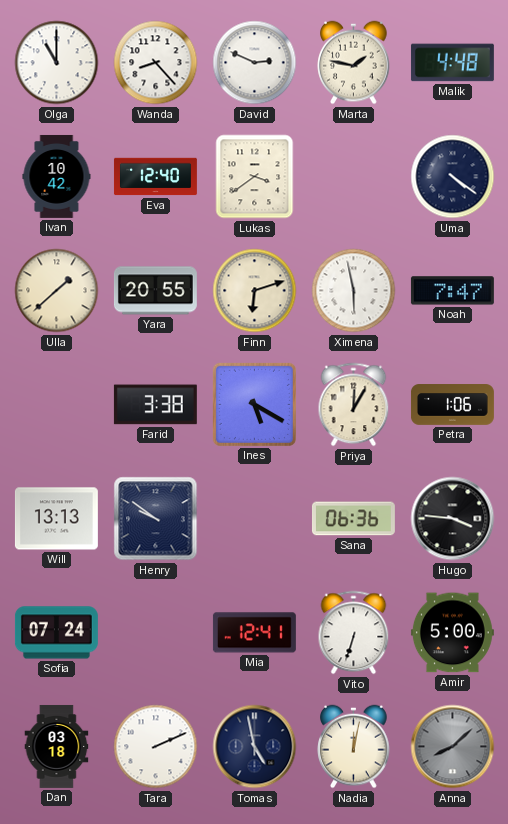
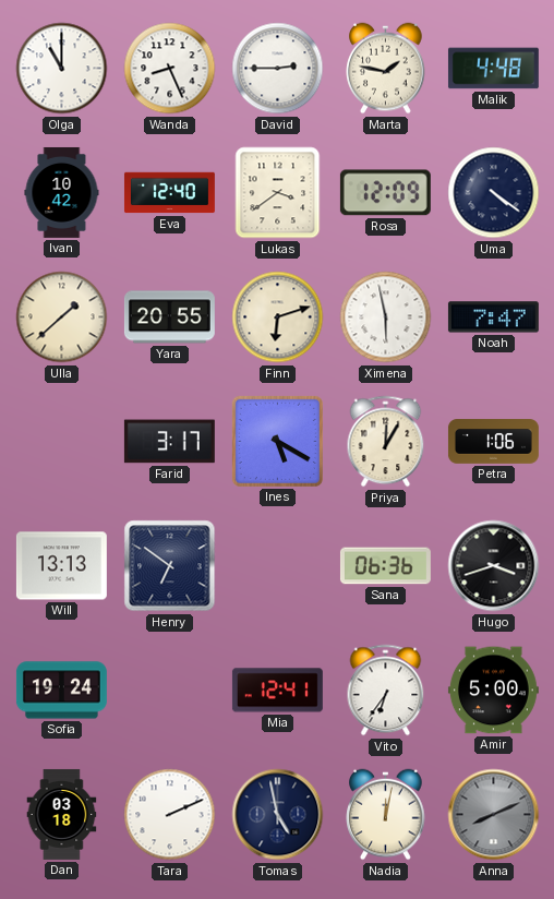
Wanda: 8:23 -> 8:26 (170, 69)
David: 2:49 -> 2:45 (278, 69)
Rosa: none -> 12:09 (385, 193)
Farid: 3:38 -> 3:17 (169, 442)
Henry: 9:51 -> 6:51 (170, 566)
Hugo: 3:46 -> 3:42 (494, 566)
Sofia: 07:24 -> 19:24 (61, 691)
Vito: 6:33 -> 6:36 (386, 691)
Anna: 8:08 -> 8:11 (494, 815)
